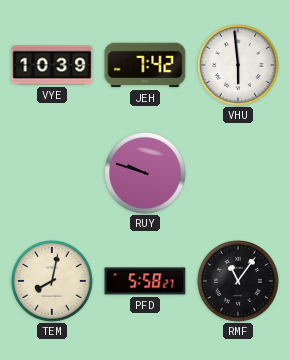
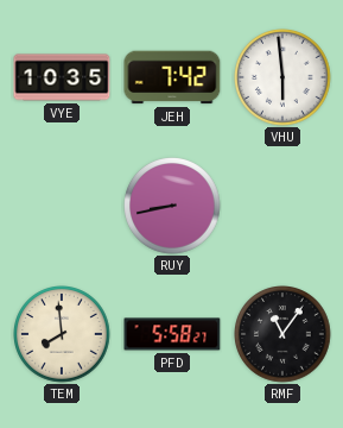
VYE: 10:39 -> 10:35 (62, 77)
RUY: 9:48 -> 8:43 (172, 207)
TEM: 8:02 -> 7:59 (62, 335)
